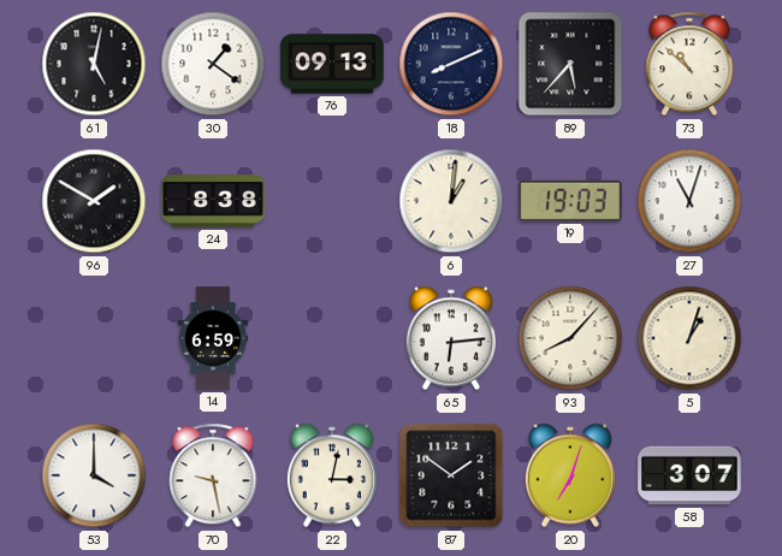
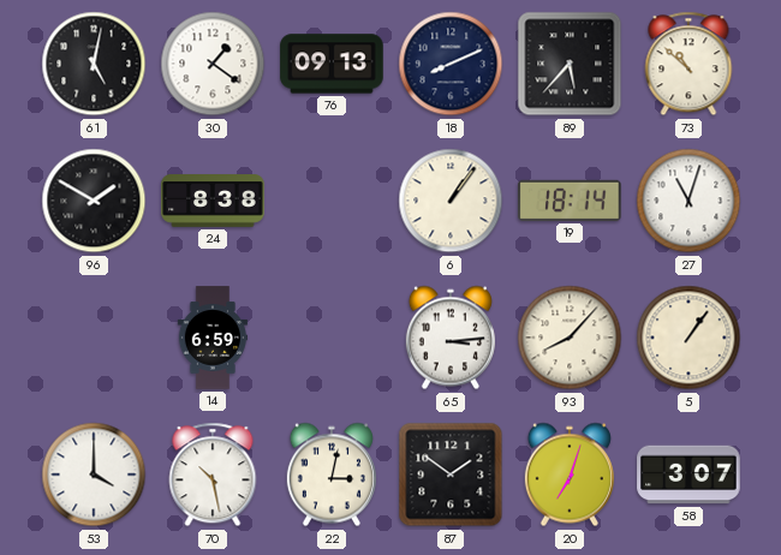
6: 1:01 -> 1:06 (451, 201)
19: 19:03 -> 18:14 (570, 201)
65: 6:14 -> 3:14 (451, 338)
5: 1:03 -> 1:06 (688, 338)
70: 9:28 -> 10:28 (213, 475)
